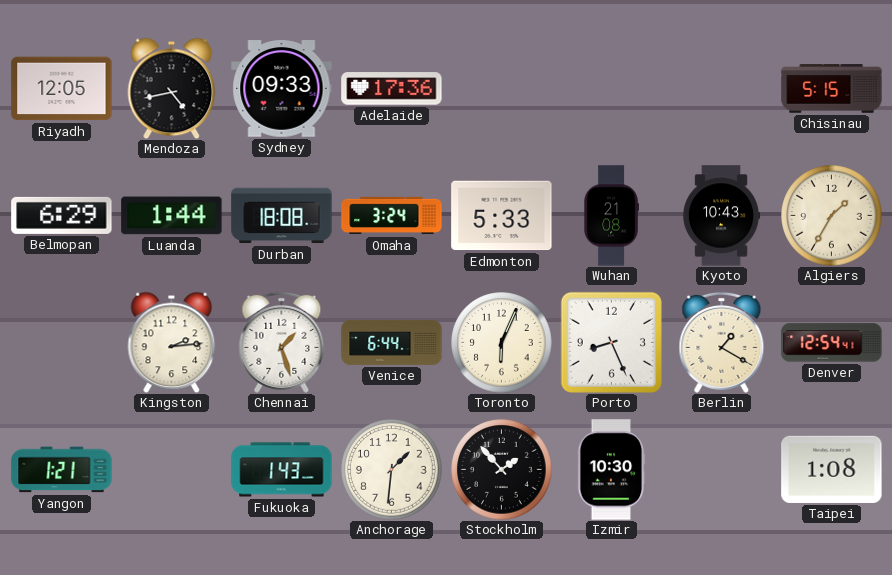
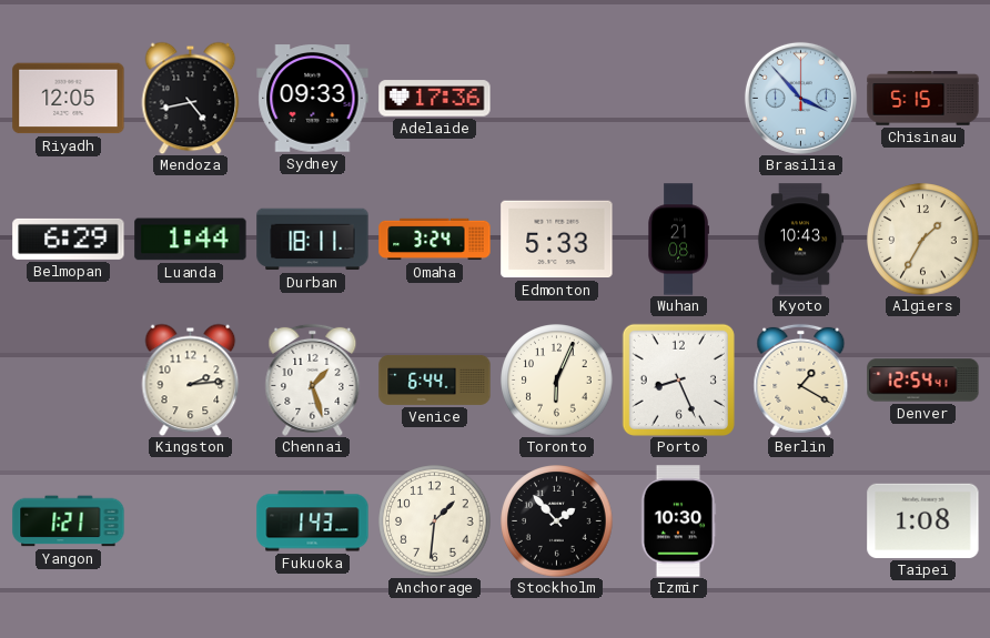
Brasilia: none -> 3:53 (800, 98)
Durban: 18:08 -> 18:11 (313, 240)
